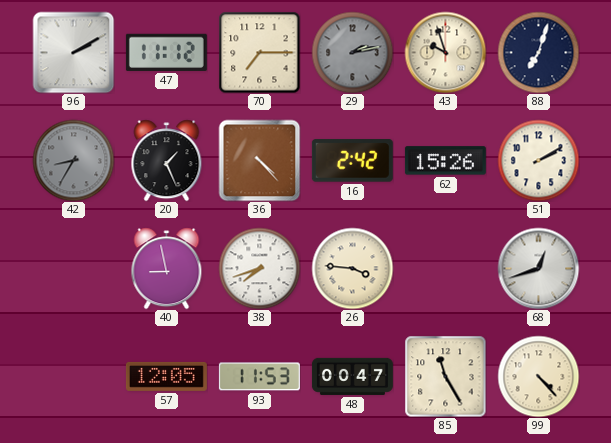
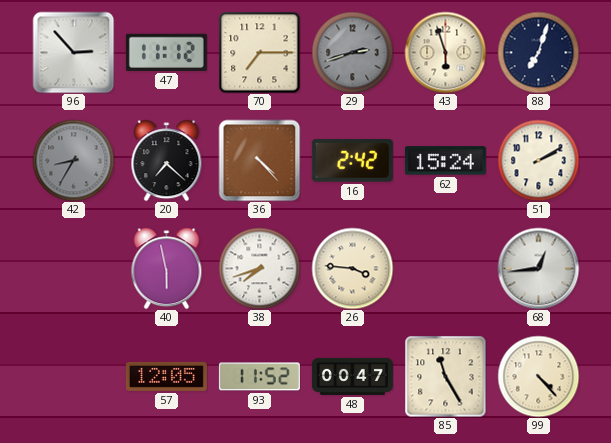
96: 2:10 -> 2:53 (73, 52)
29: 2:13 -> 2:42 (352, 52)
43: 9:57 -> 5:57 (445, 52)
20: 1:26 -> 7:22 (167, 160)
62: 15:26 -> 15:24 (445, 161)
40: 8:58 -> 5:58 (167, 268)
68: 12:42 -> 12:44 (538, 268)
93: 11:53 -> 11:52 (259, 377)
